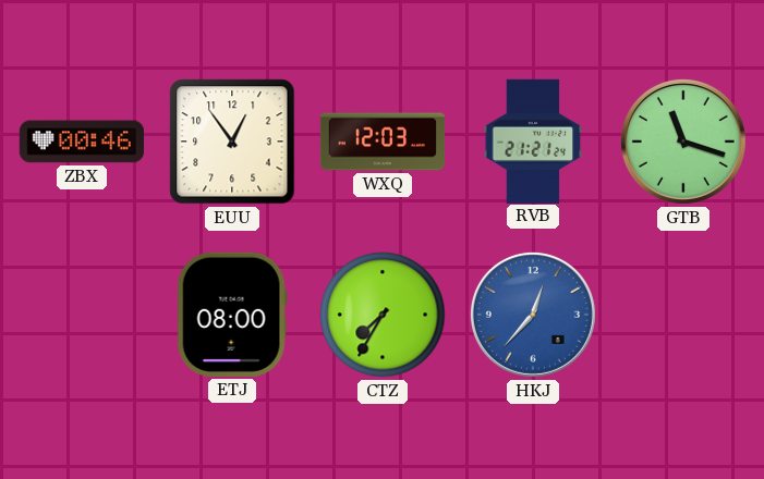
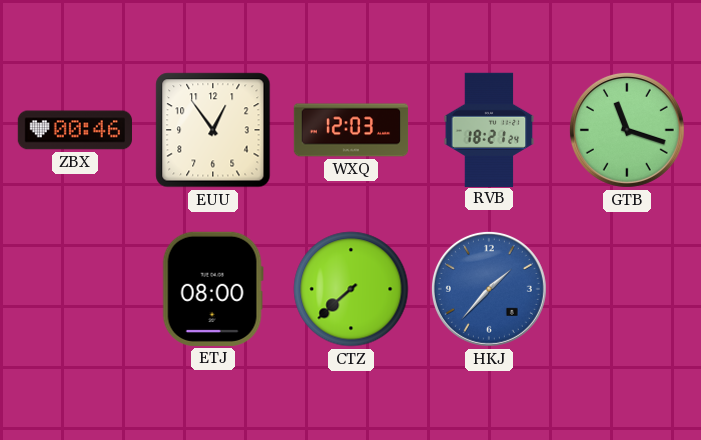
RVB: 21:21 -> 18:21 (489, 129)
CTZ: 7:35 -> 7:38 (351, 289)
HKJ: 12:37 -> 1:37 (489, 289)
